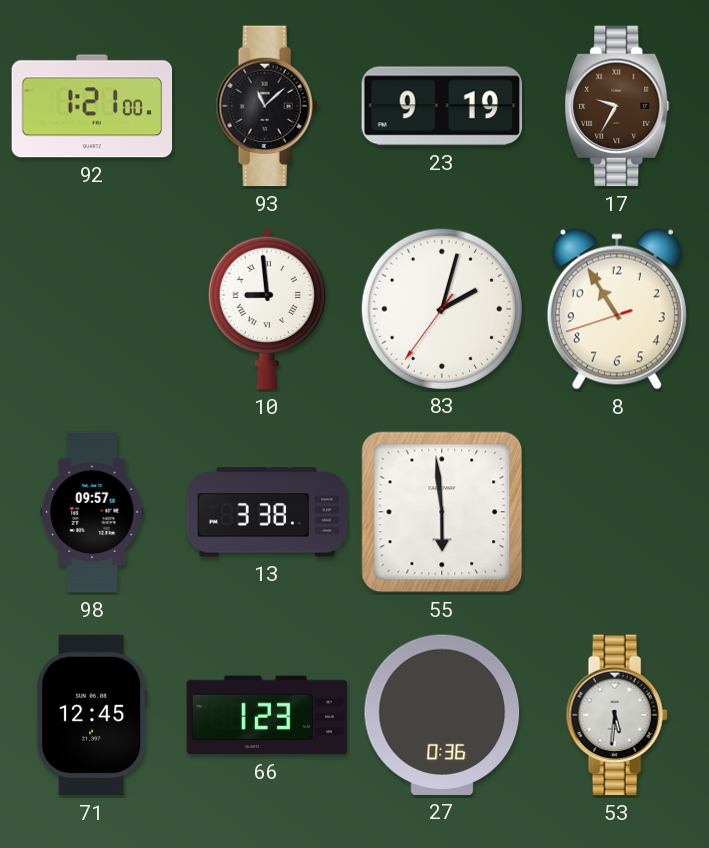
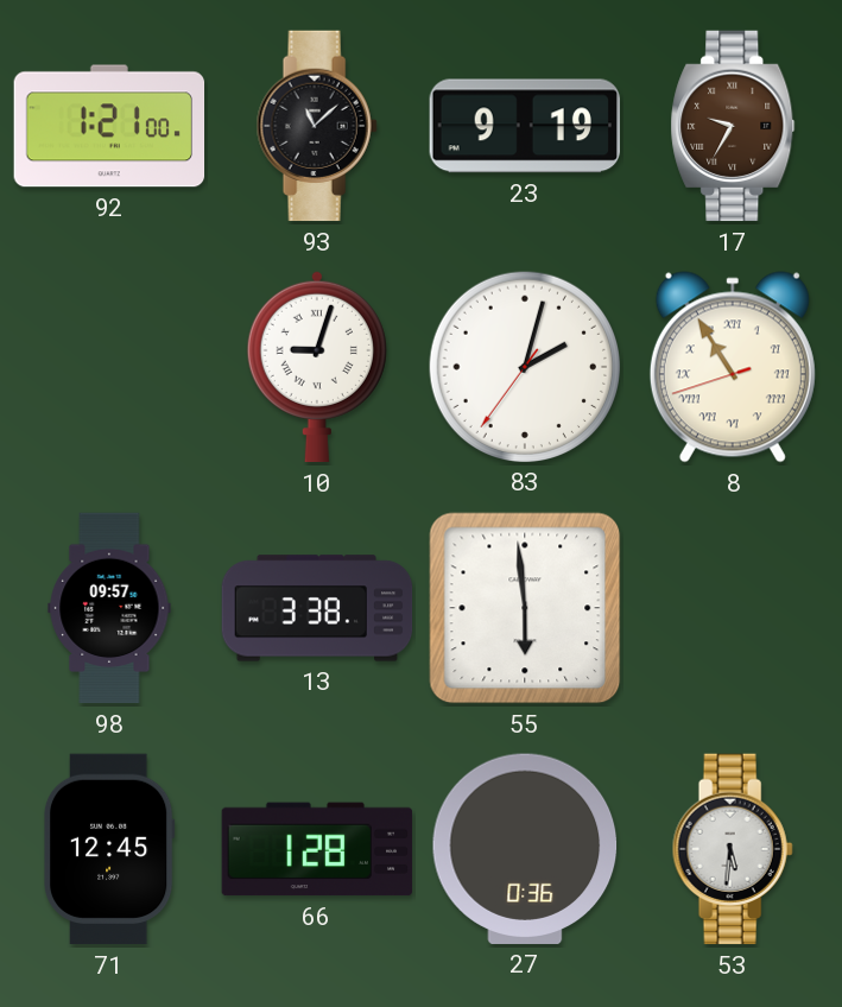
10: 8:59 -> 9:03 (317, 367)
8 numerals: Arabic -> Roman (733, 367)
66: 1:23 -> 1:28 (317, 849)
